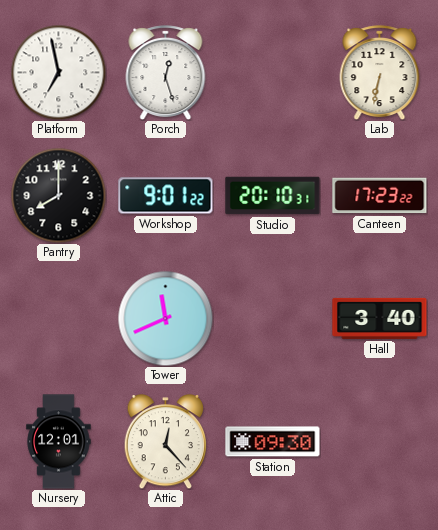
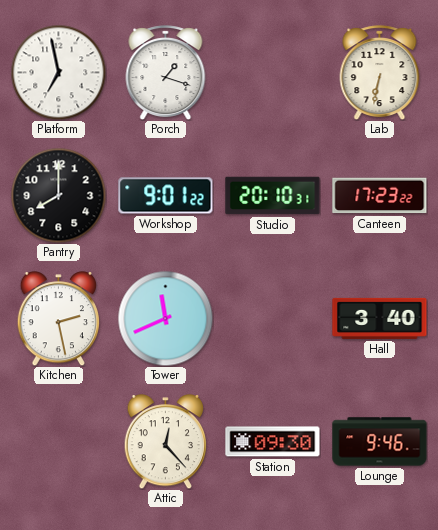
Porch: 12:27 -> 1:18 (166, 73)
Kitchen: none -> 2:28 (58, 319)
Nursery: 12:01 -> none (59, 442)
Lounge: none -> 9:46 (380, 442)
